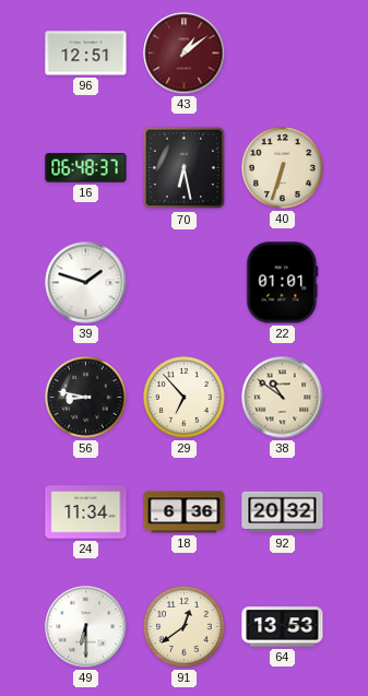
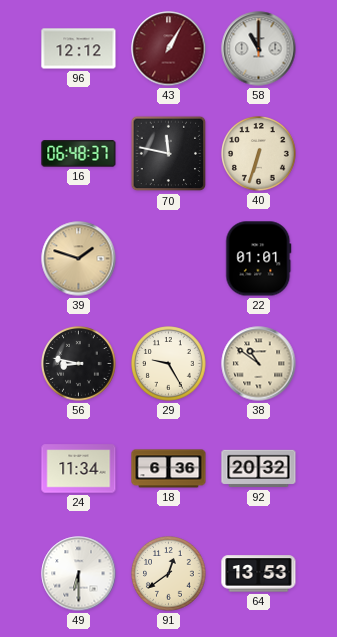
96: 12:51 -> 12:12 (79, 49)
43: 1:09 -> 1:05 (169, 49)
58: none -> 11:00 (259, 49)
70: 6:28 -> 11:47 (169, 154)
39 dial: white -> champagne (79, 259)
29: 6:53 -> 9:25 (169, 364)
